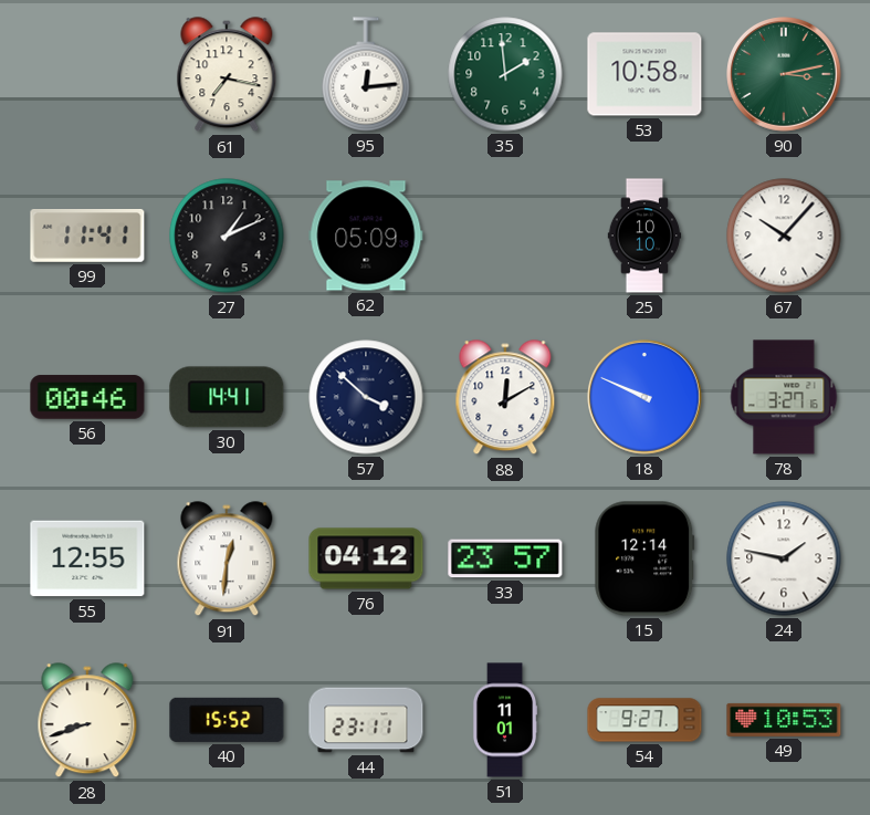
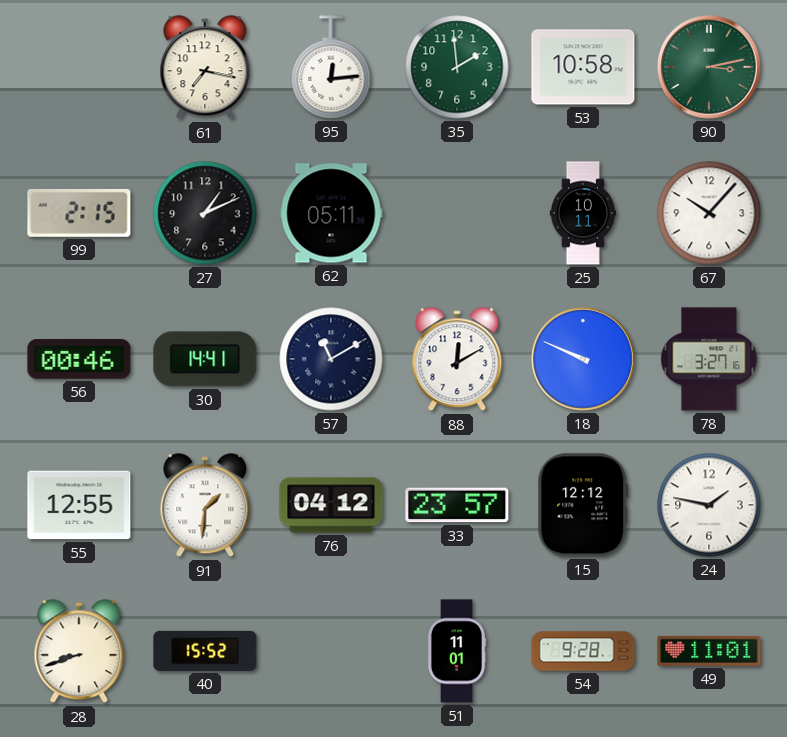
99: 11:41 -> 2:15 (79, 213)
62: 05:09 -> 05:11 (331, 213)
25: 10:10 -> 10:11 (583, 213)
57: 3:52 -> 11:10 (331, 359)
91: 12:31 -> 1:31 (205, 506)
15: 12:14 -> 12:12 (583, 505)
44: 23:11 -> none (366, 720)
54: 9:27 -> 9:28 (583, 651)
49: 10:53 -> 11:01 (709, 651)
